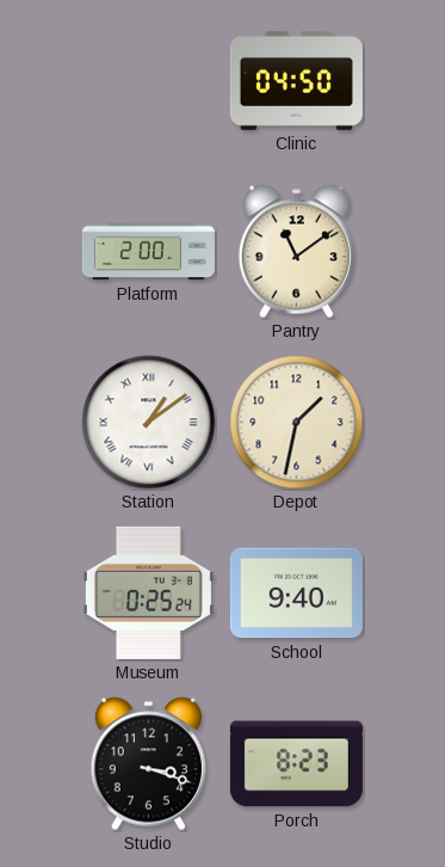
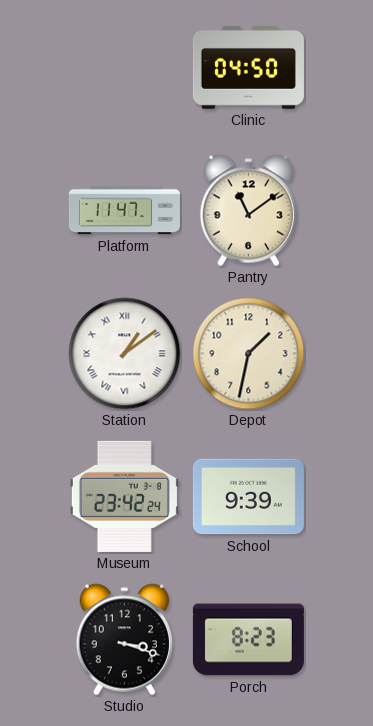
Platform: 2:00 -> 11:47 (124, 211)
Museum: 0:25 -> 23:42 (124, 496)
School: 9:40 -> 9:39 (248, 497)
